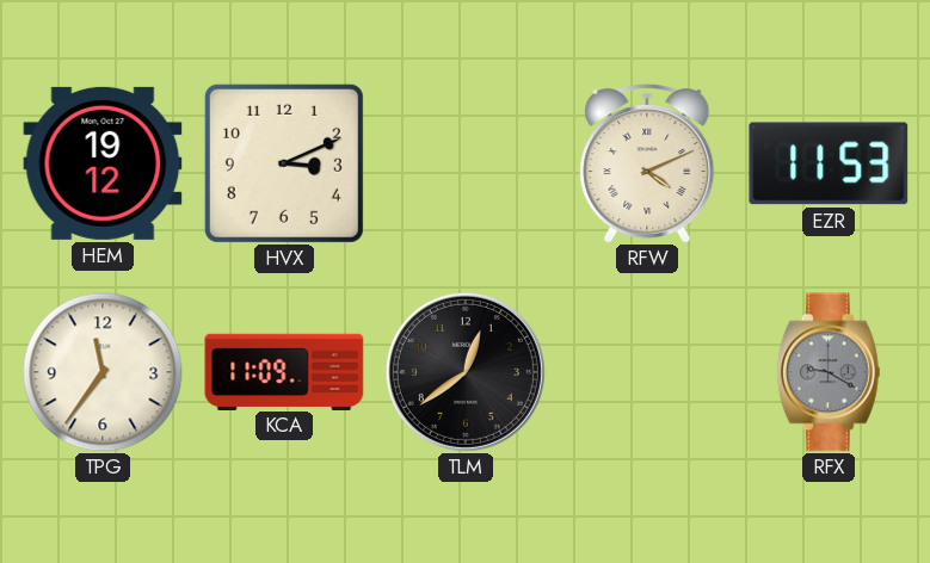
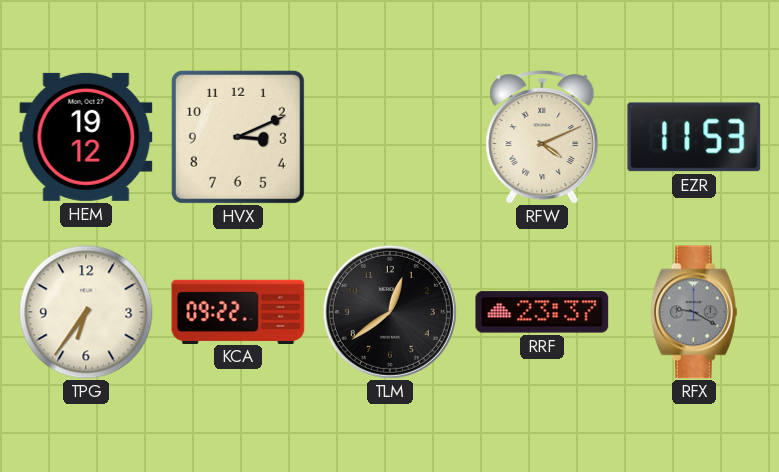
TPG: 11:36 -> 6:36 (86, 312)
KCA: 11:09 -> 09:22 (238, 311)
RRF: none -> 23:37 (542, 312)
